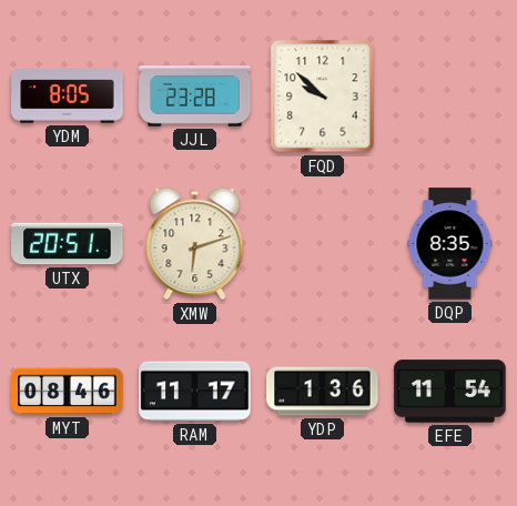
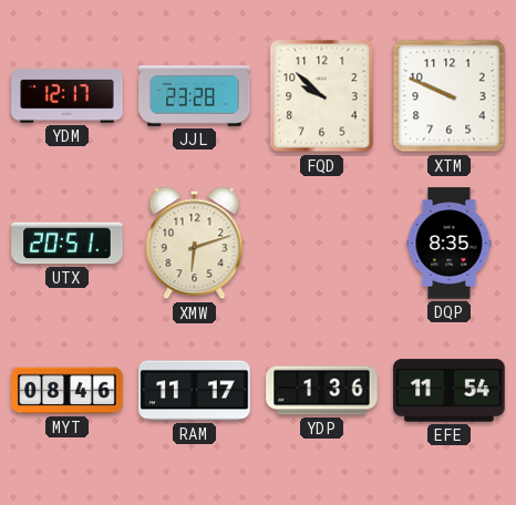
YDM: 8:05 -> 12:17 (68, 96)
XTM: none -> 9:49 (450, 96)
